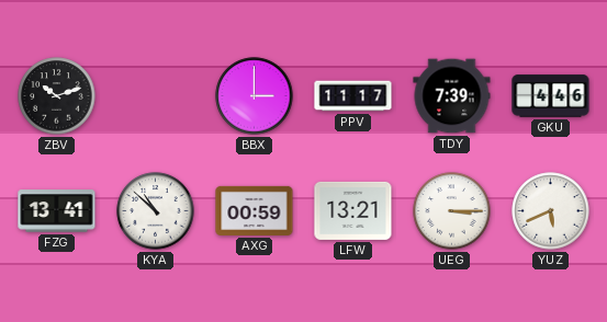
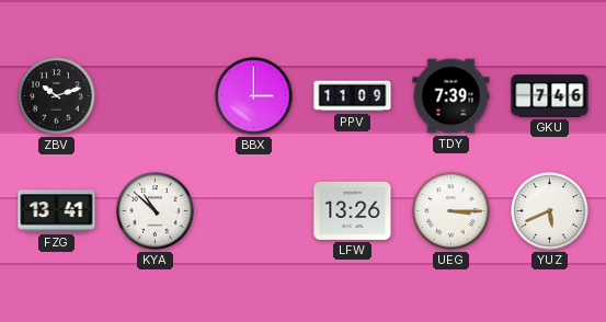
PPV: 11:17 -> 11:09 (353, 96)
GKU: 4:46 -> 7:46 (550, 96)
AXG: 00:59 -> none (255, 210)
LFW: 13:21 -> 13:26 (353, 210)
